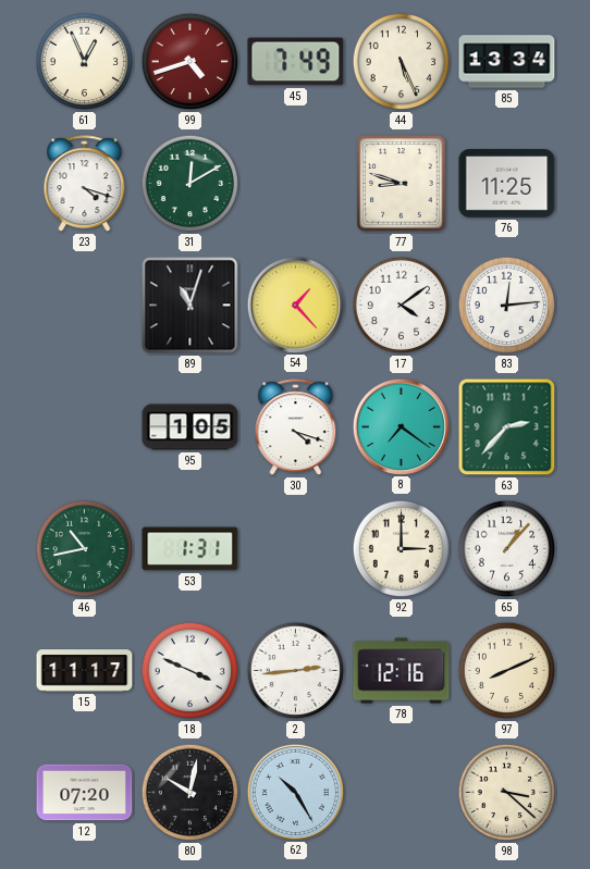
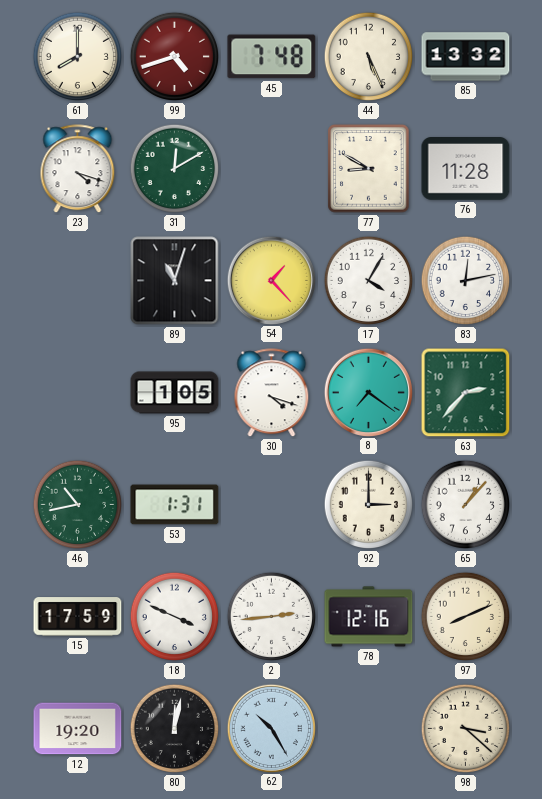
61: 12:56 -> 8:00 (78, 57)
45: 7:49 -> 7:48 (272, 57)
85: 13:34 -> 13:32 (466, 57)
77: 8:48 -> 8:50 (369, 169)
76: 11:25 -> 11:28 (466, 169)
17: 4:09 -> 4:05 (369, 281)
83: 12:14 -> 12:13 (466, 281)
15: 11:17 -> 17:59 (78, 617)
12: 07:20 -> 19:20 (78, 729)
80: 10:02 -> 12:02 (175, 729)
